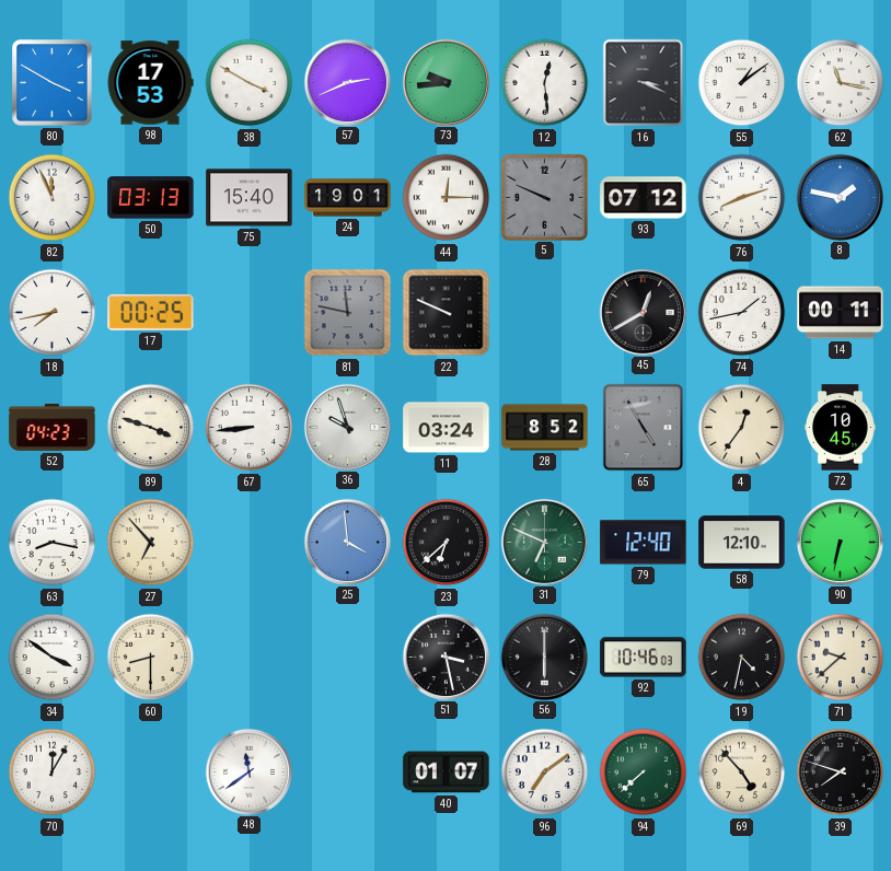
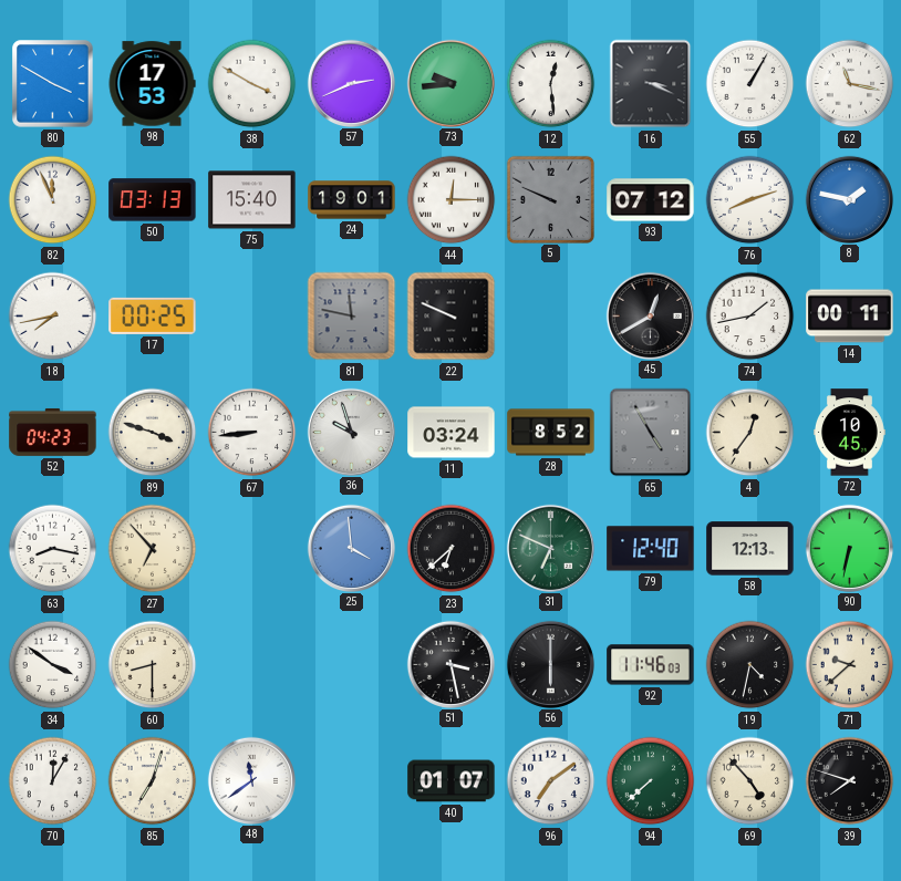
55: 1:09 -> 1:05 (750, 84)
58: 12:10 -> 12:13 (750, 549)
92: 10:46 -> 11:46 (651, 665)
85: none -> 7:03 (153, 781)
